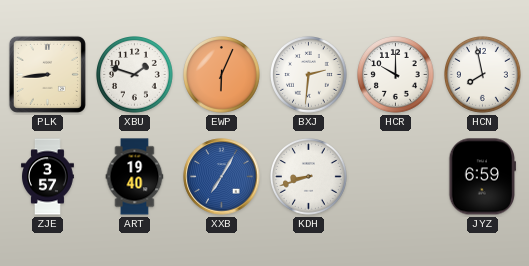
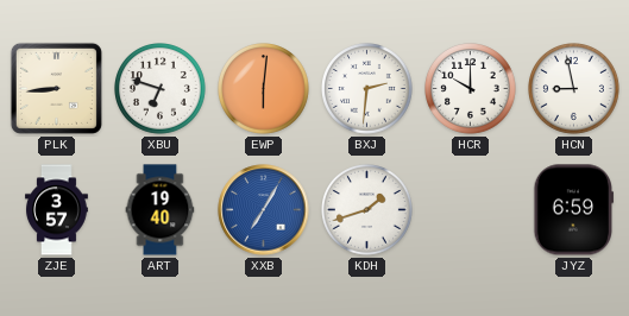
XBU: 1:48 -> 6:48 (161, 89)
EWP: 6:04 -> 6:01 (264, 89)
HCN: 7:58 -> 8:58 (574, 89)
KDH: 8:42 -> 1:42 (367, 210)
